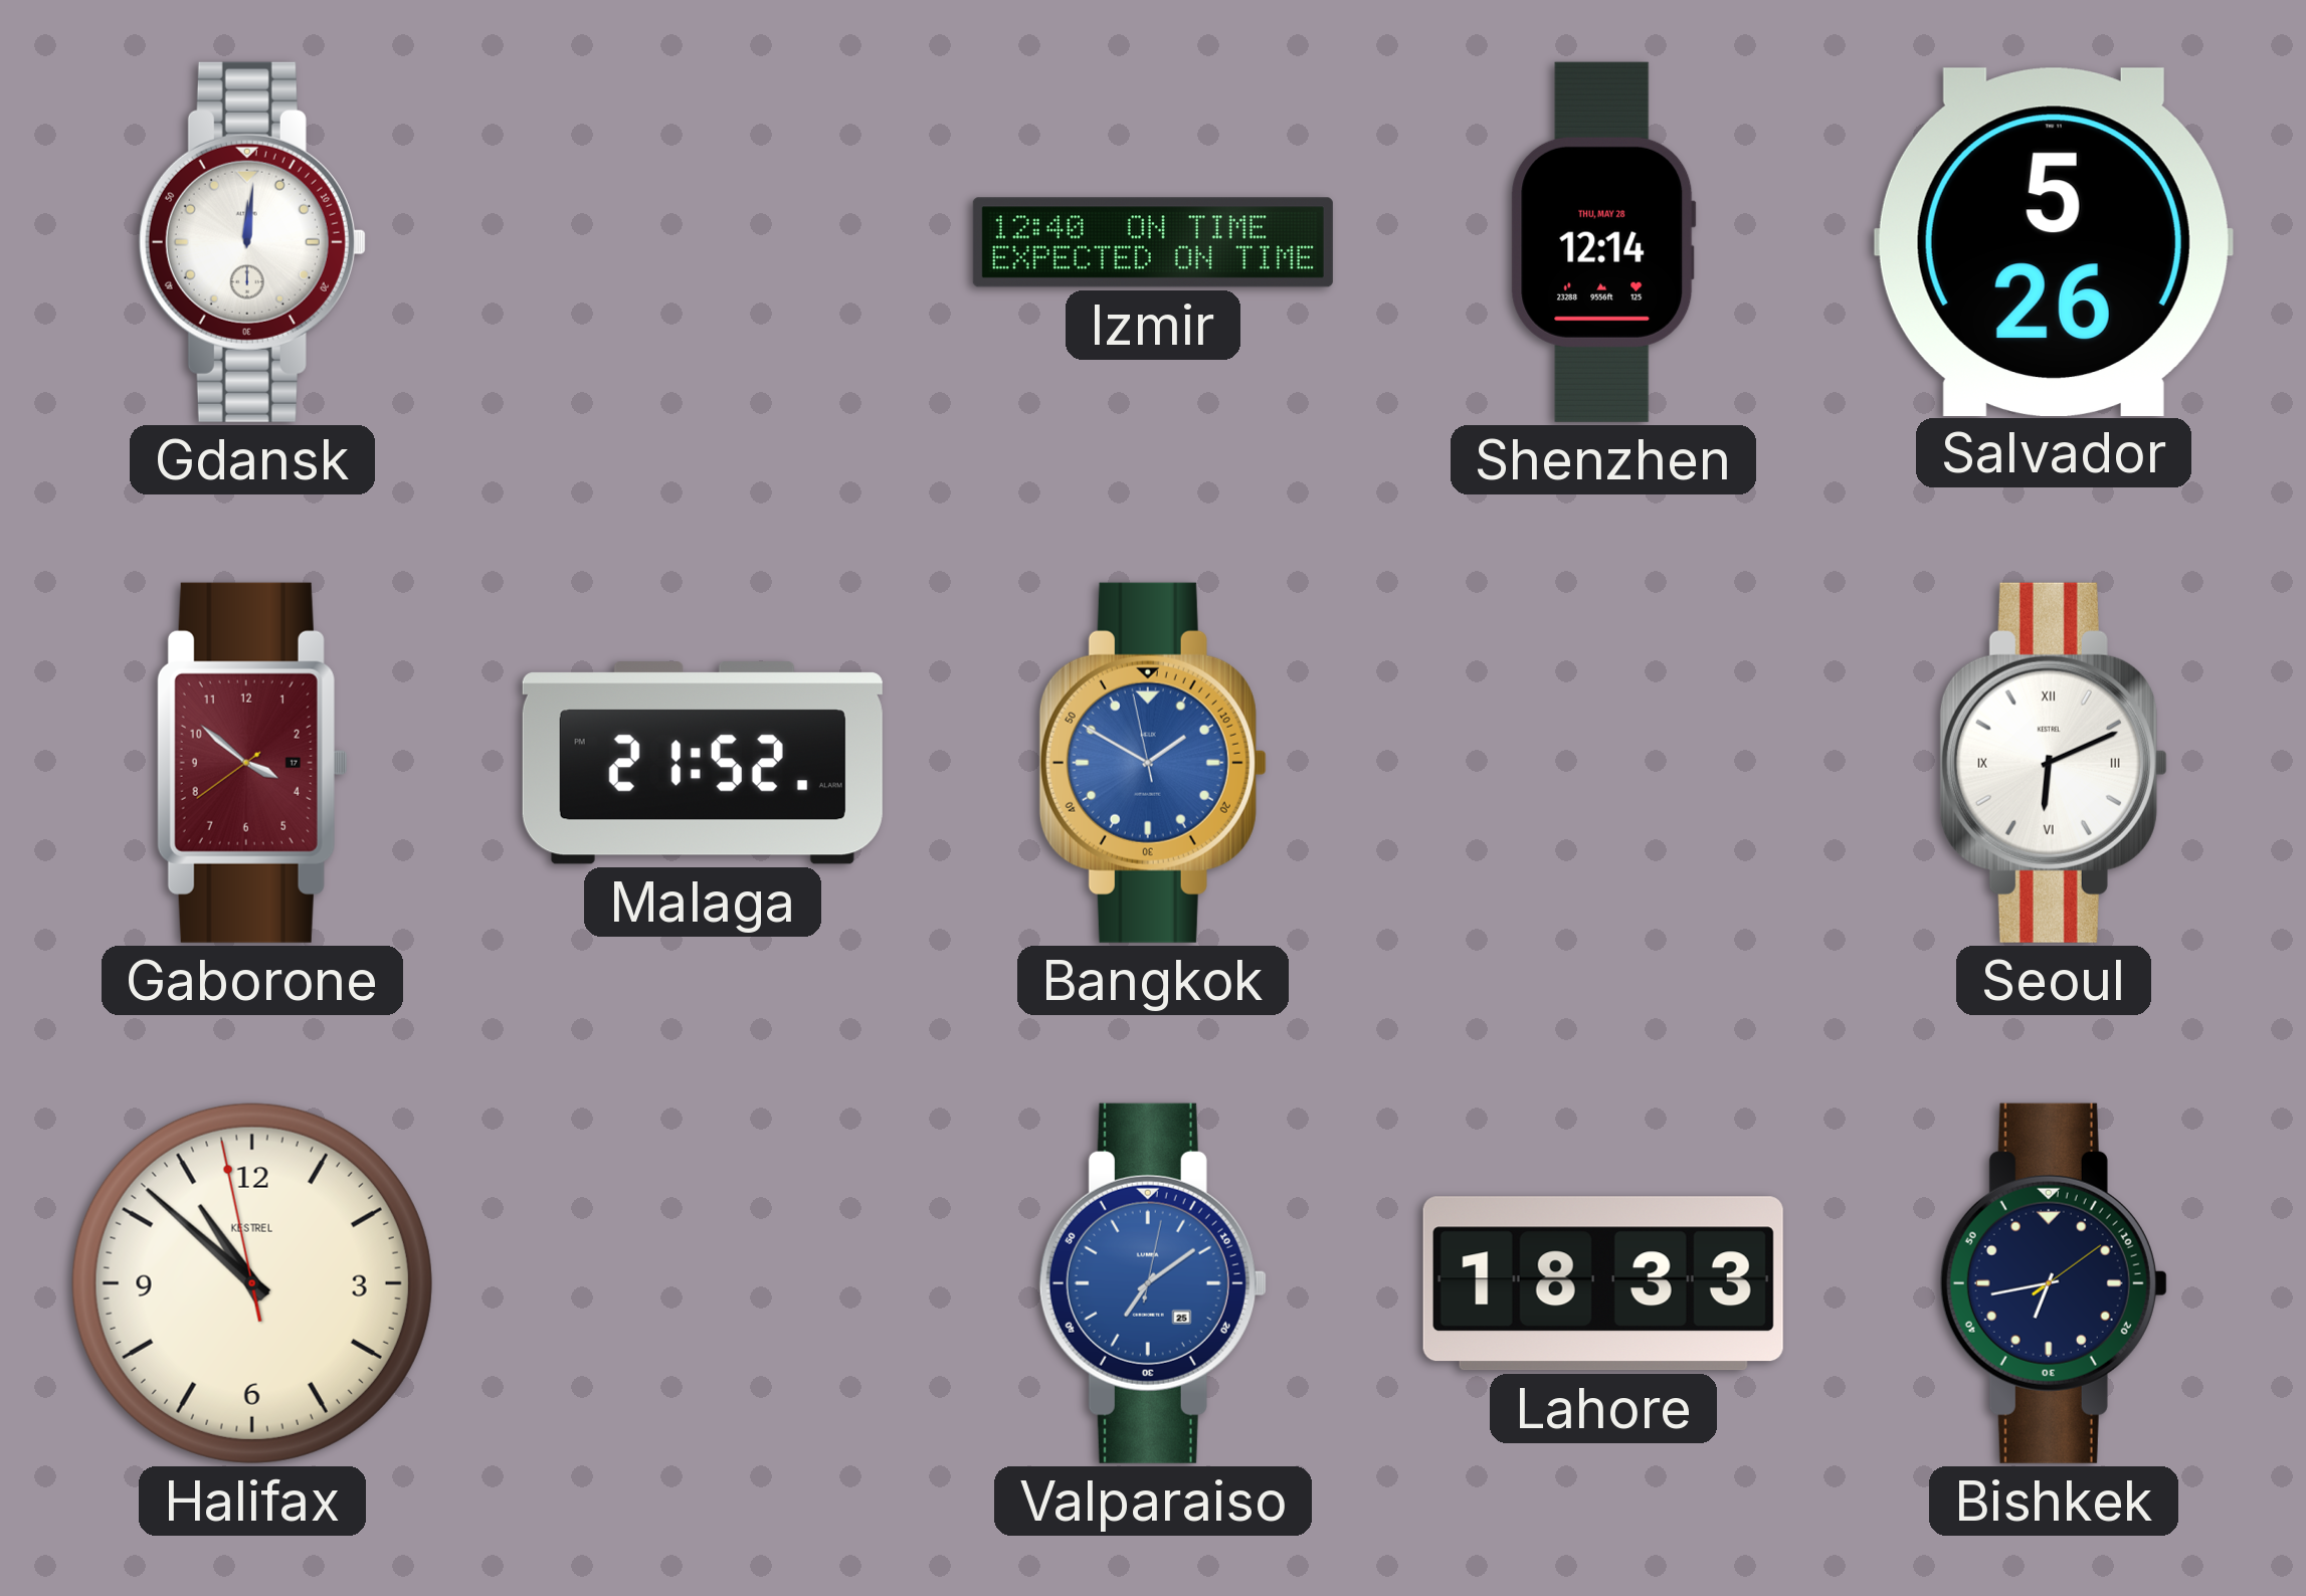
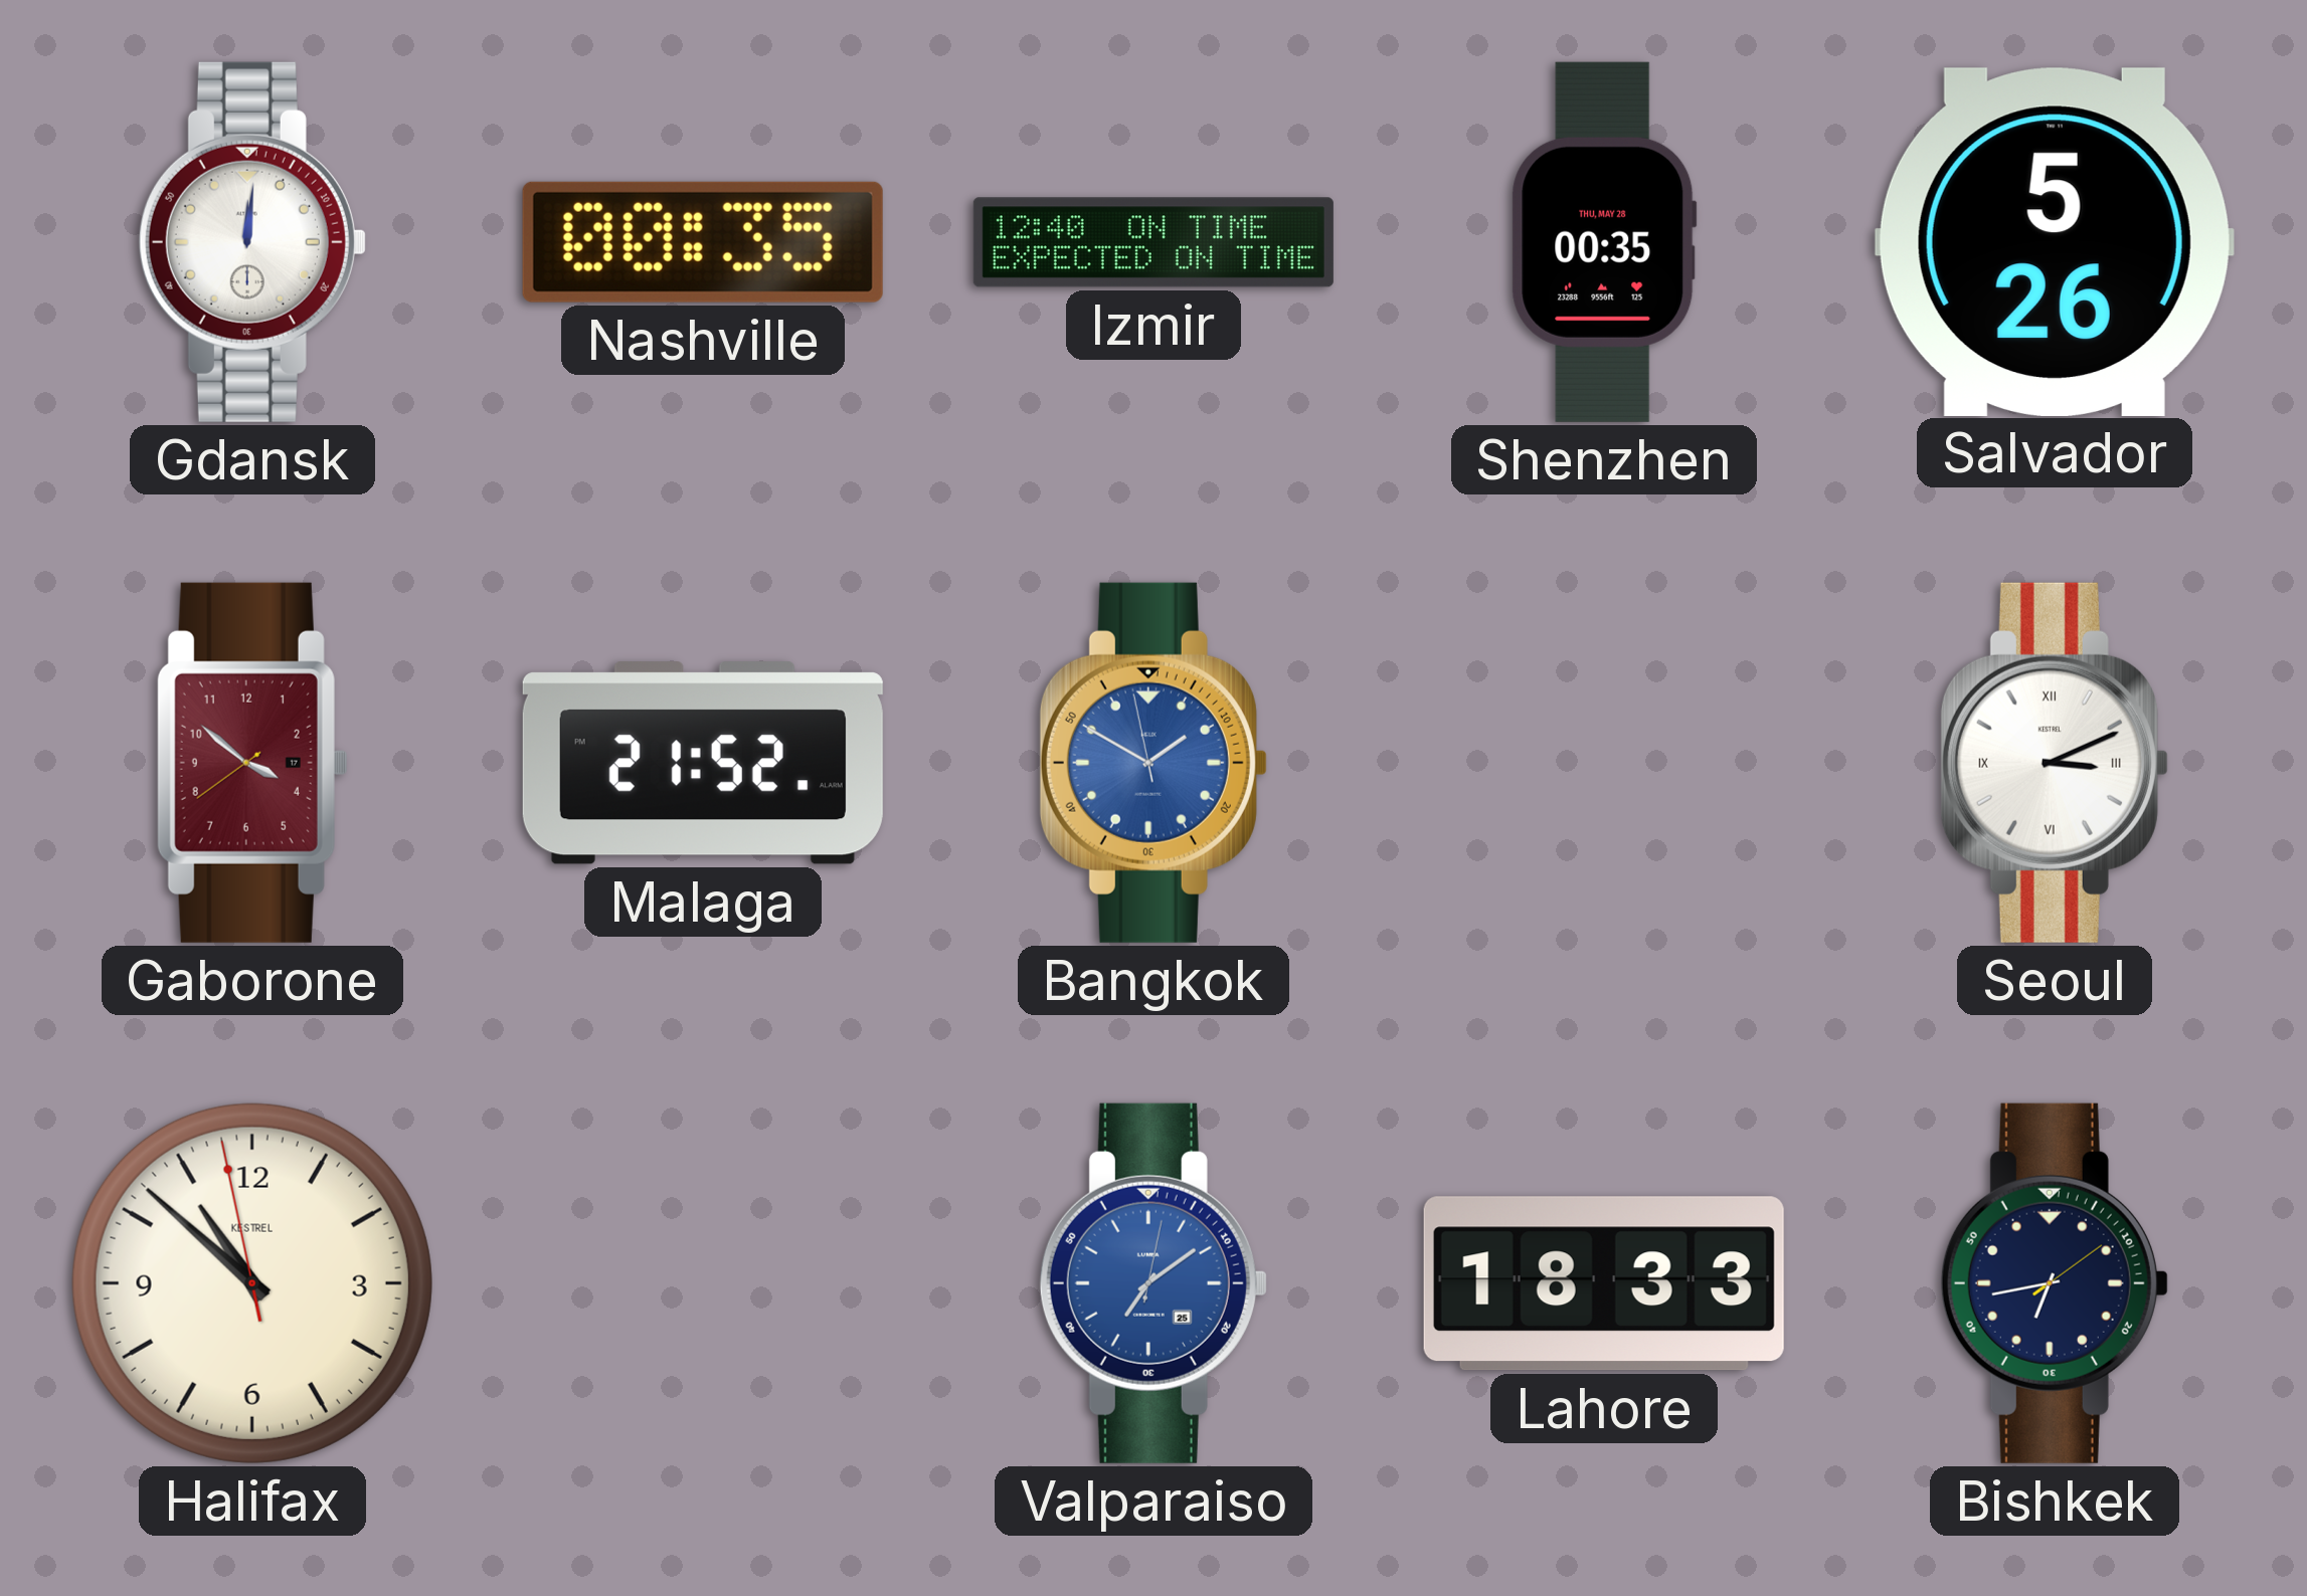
Nashville: none -> 00:35 (703, 242)
Shenzhen: 12:14 -> 00:35 (1604, 242)
Seoul: 6:11 -> 3:11 (2055, 763)
